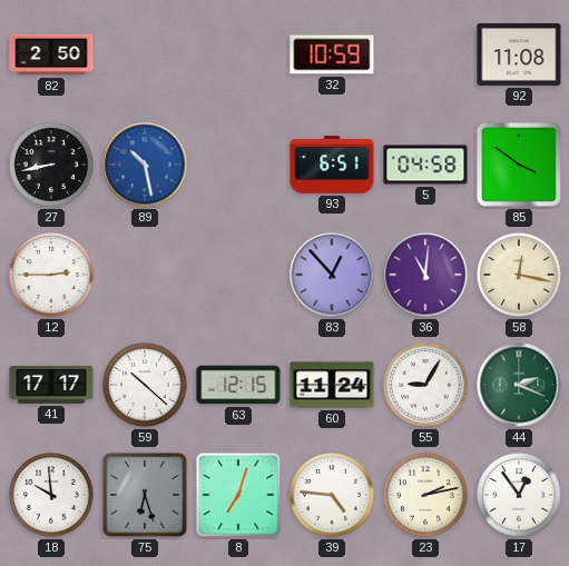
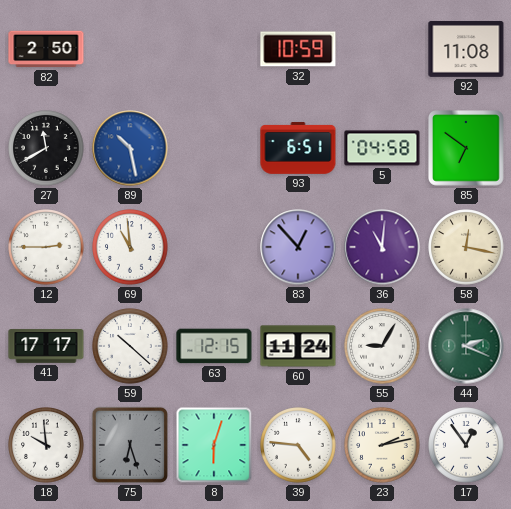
27: 8:43 -> 11:40 (46, 148)
85: 3:51 -> 6:51 (467, 149)
69: none -> 10:59 (130, 247)
8: 7:03 -> 6:03 (214, 445)
